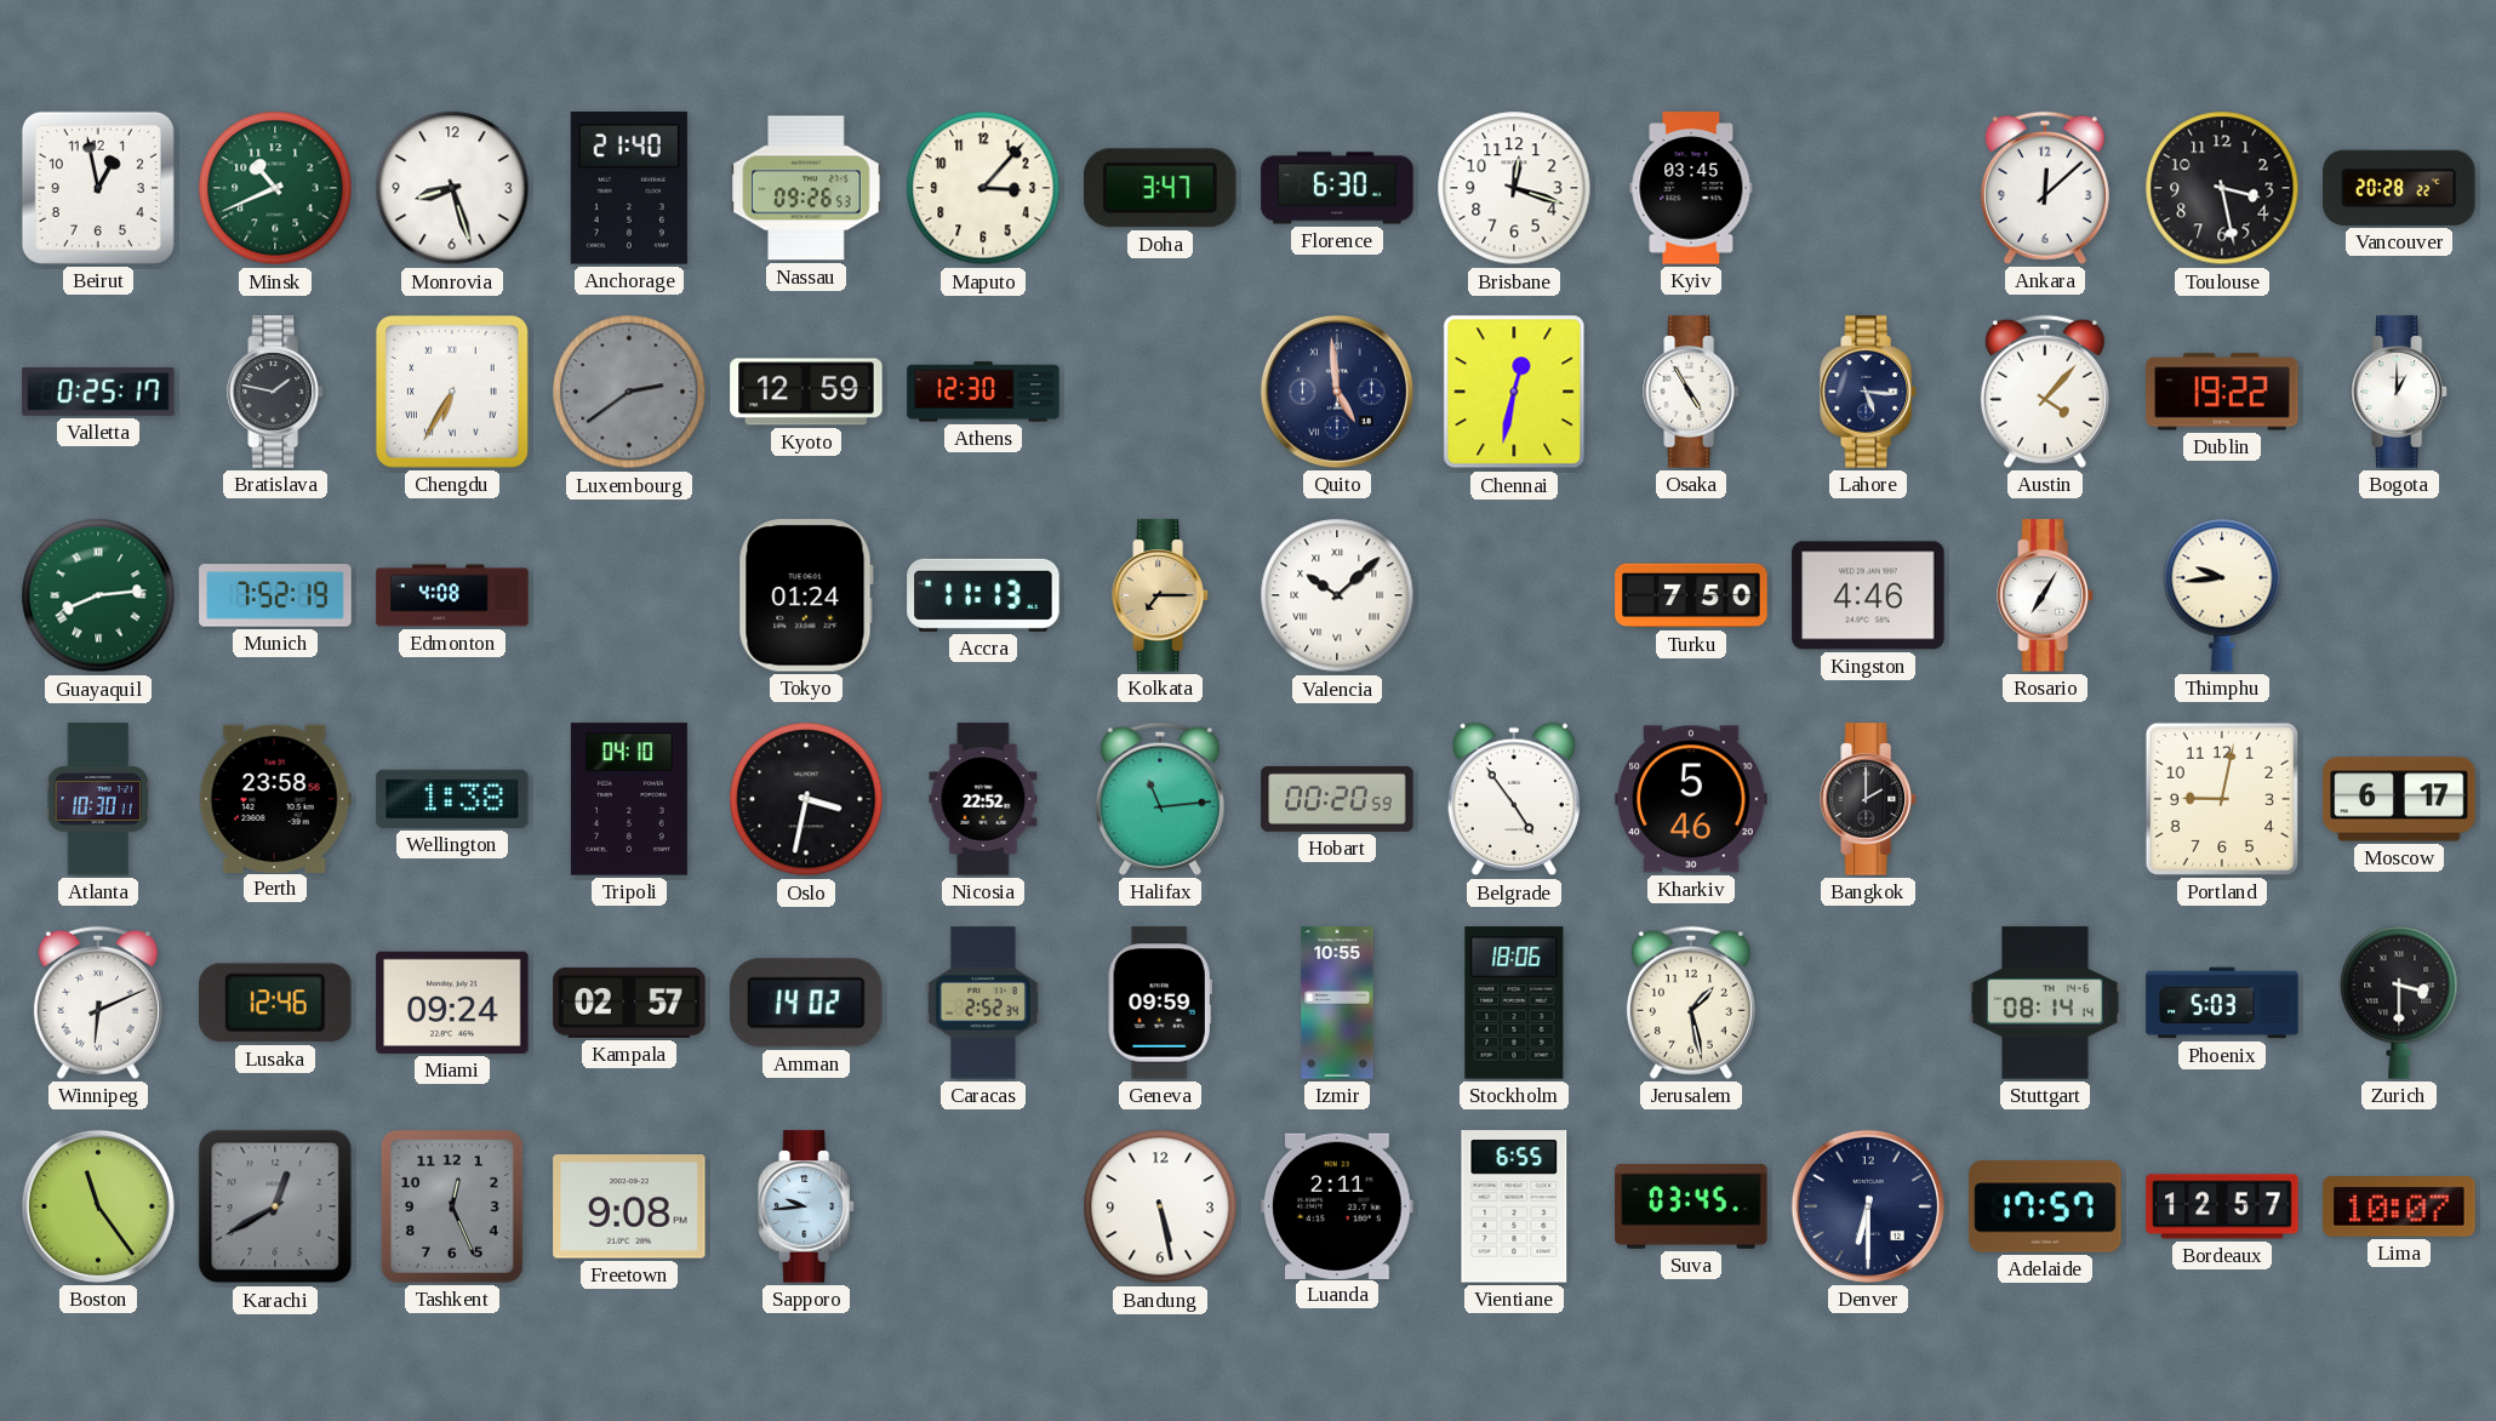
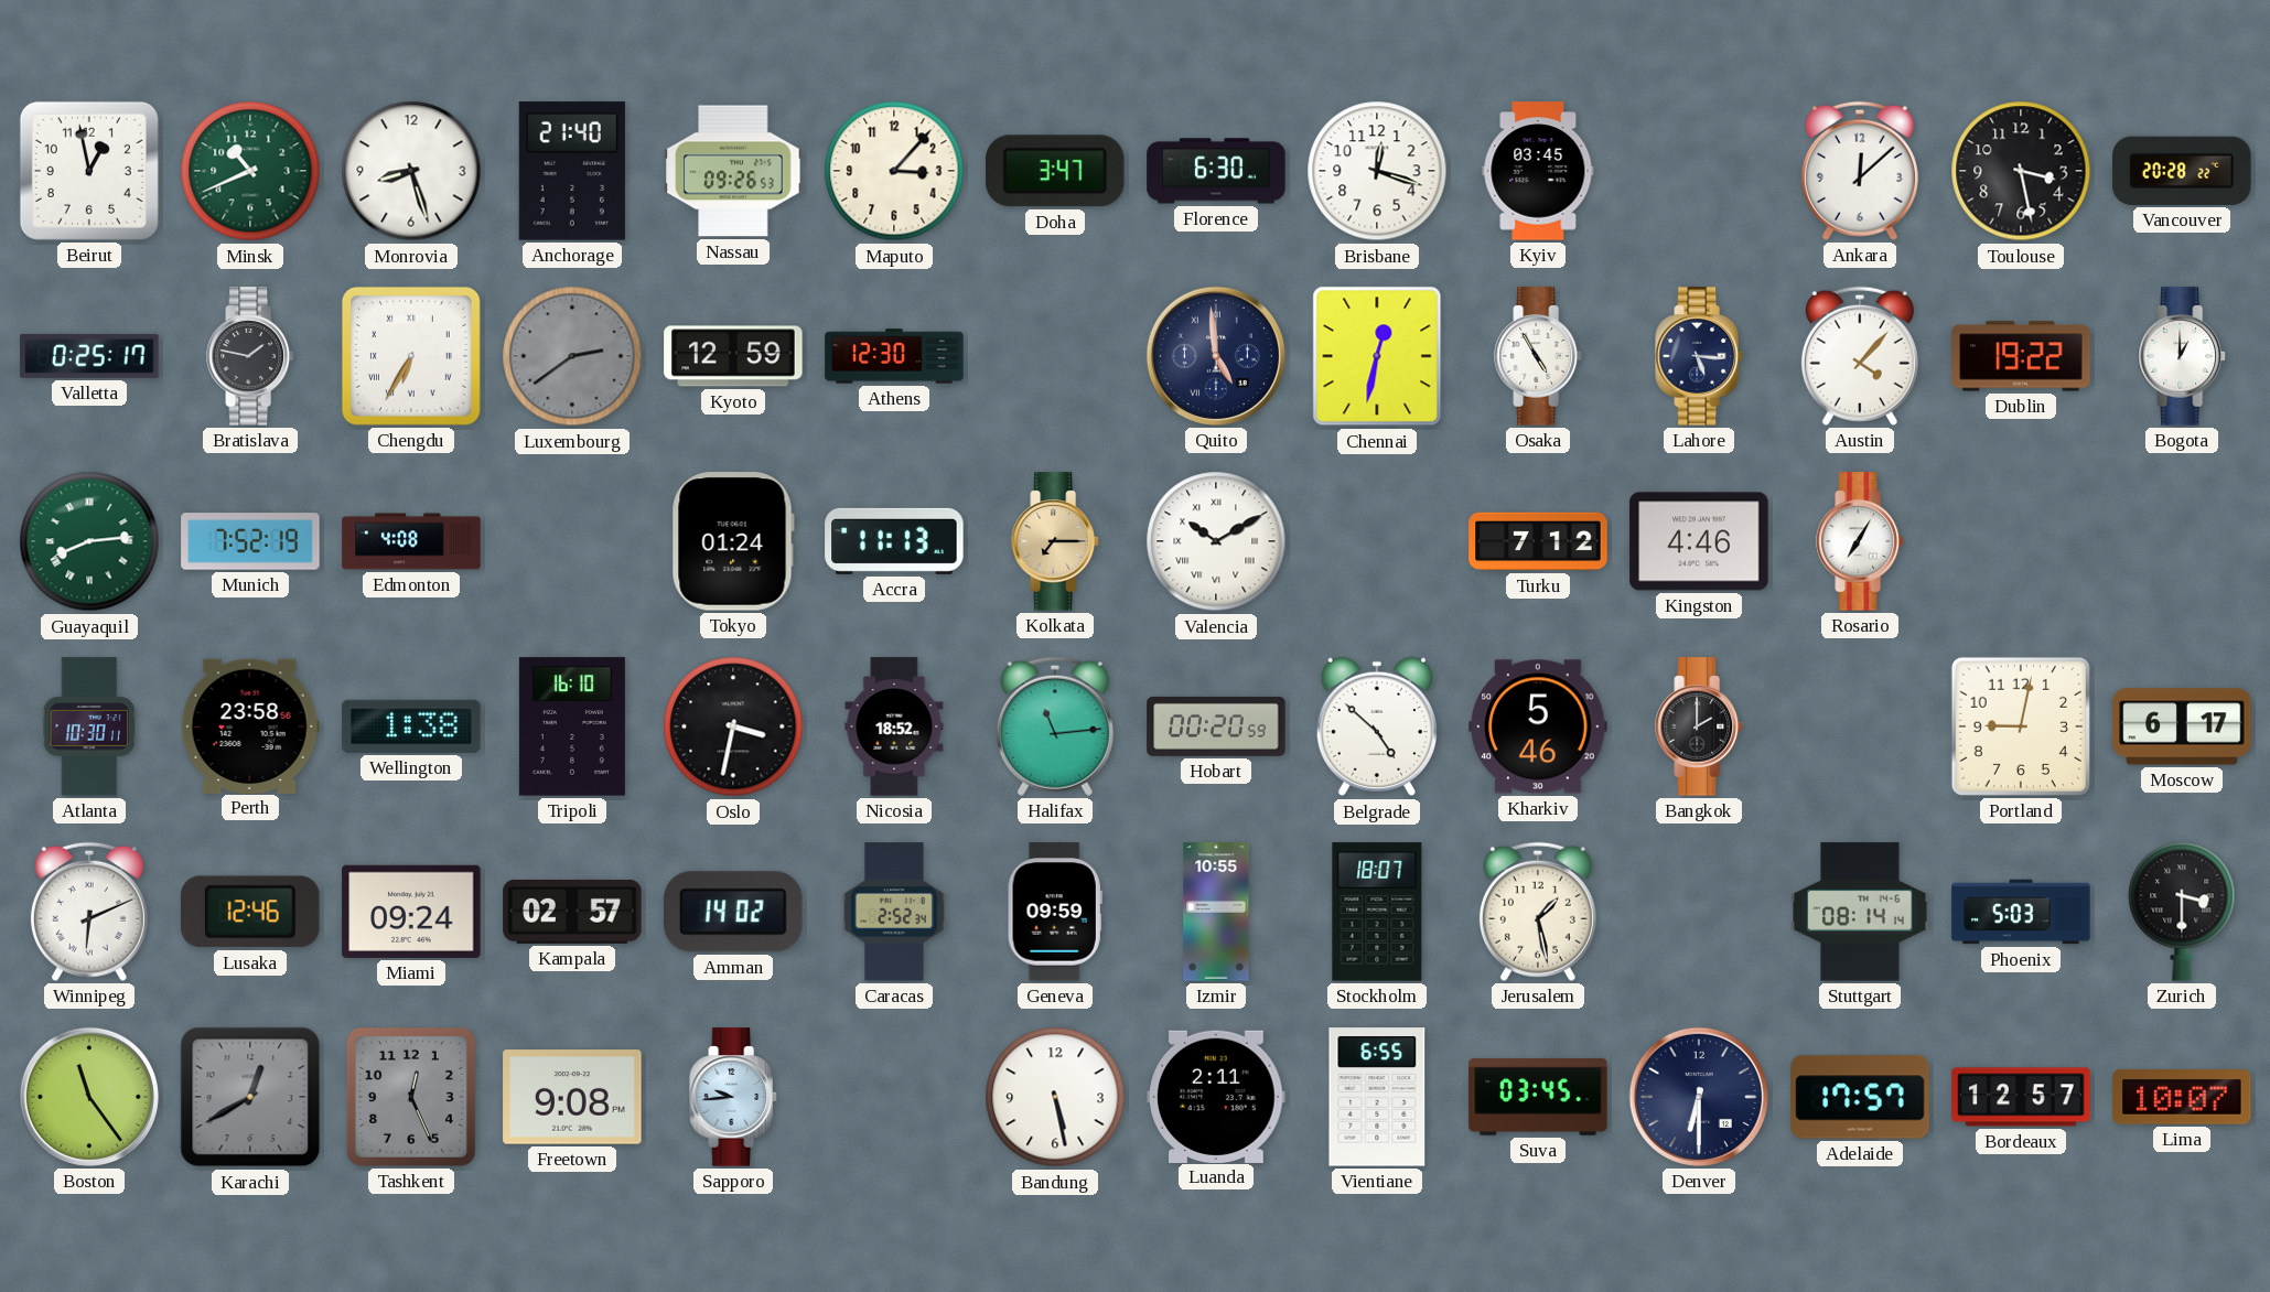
Valencia: 10:08 -> 10:10 (1216, 541)
Turku: 7:50 -> 7:12 (1538, 541)
Thimphu: 9:44 -> none (2222, 595)
Tripoli: 04:10 -> 16:10 (572, 726)
Nicosia: 22:52 -> 18:52 (894, 726)
Belgrade: 4:54 -> 4:52 (1377, 726)
Stockholm: 18:06 -> 18:07 (1377, 912)
